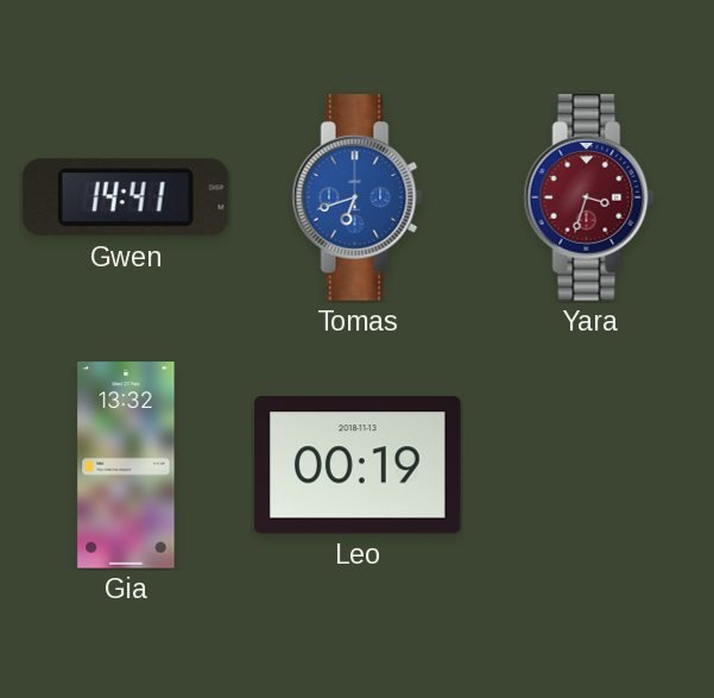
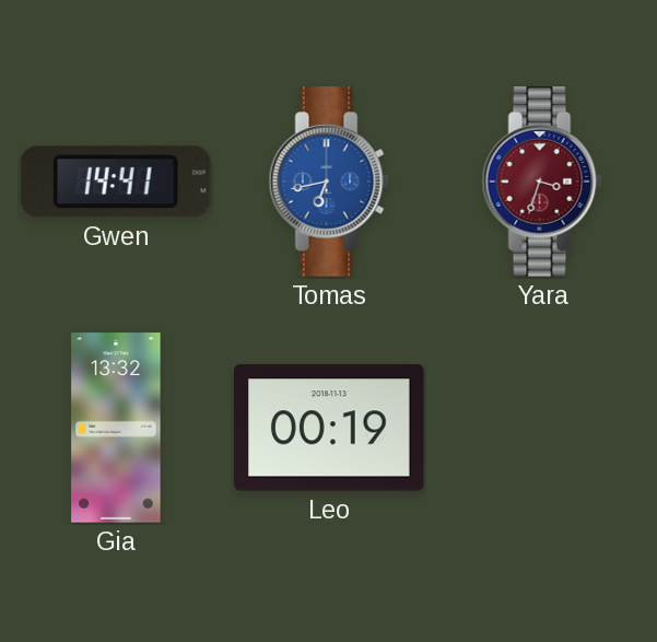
Tomas: 6:42 -> 6:43 (329, 182)
